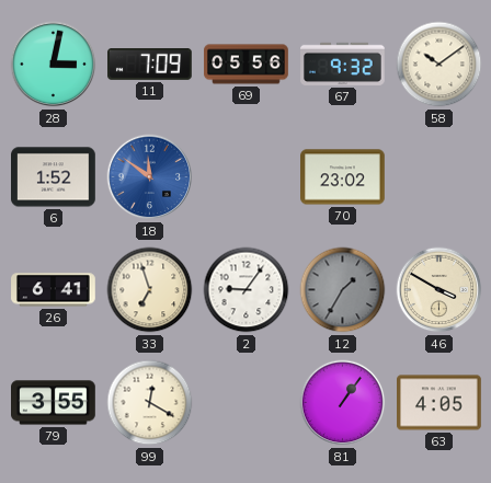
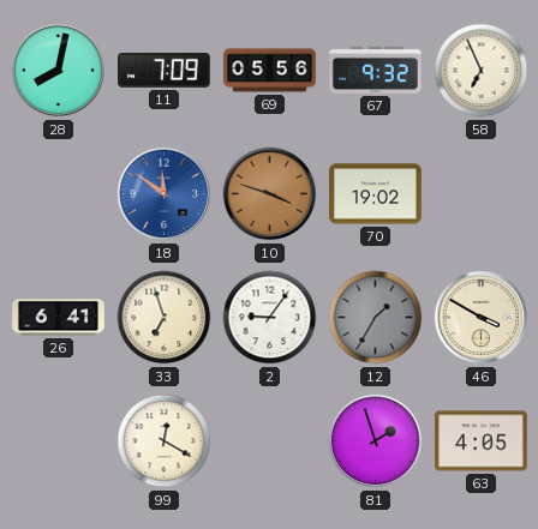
28: 3:02 -> 8:02 (59, 71)
58: 10:09 -> 6:56 (482, 71)
6: 1:52 -> none (54, 177)
10: none -> 3:48 (270, 194)
70: 23:02 -> 19:02 (376, 194)
79: 3:55 -> none (54, 403)
81: 1:06 -> 1:57 (376, 441)
